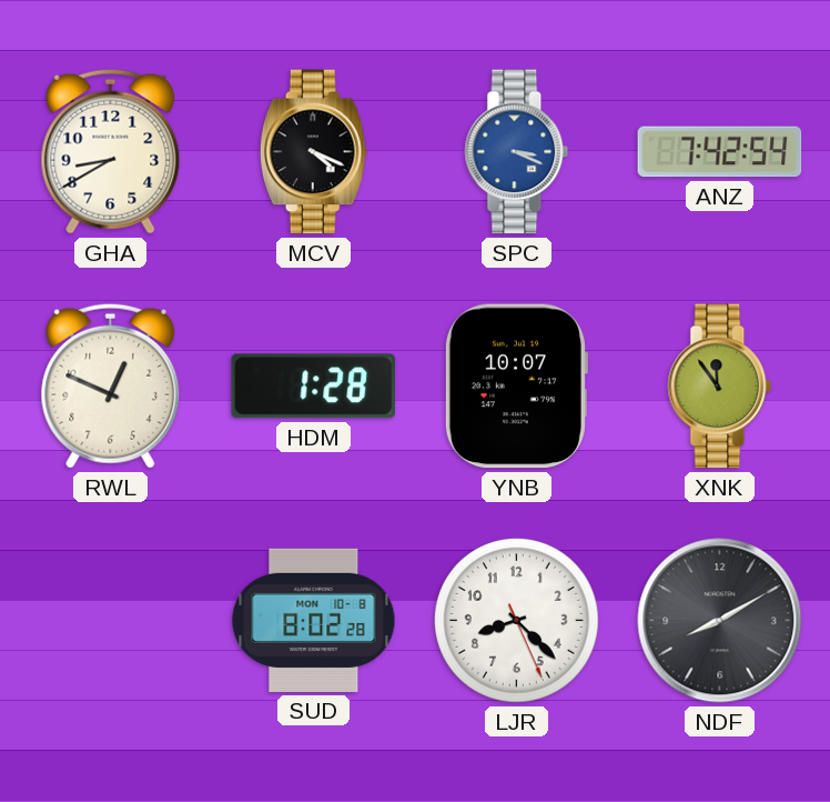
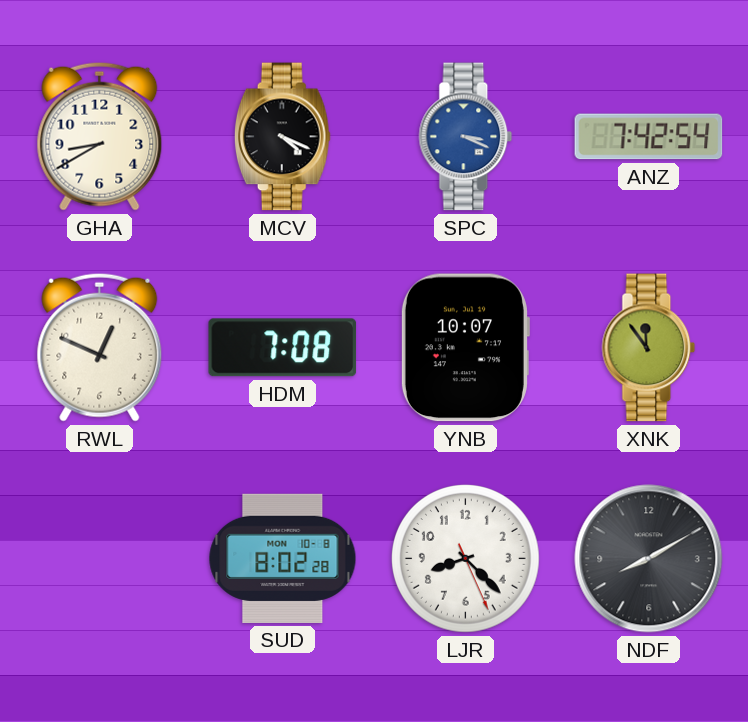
HDM: 1:28 -> 7:08 (283, 348)
